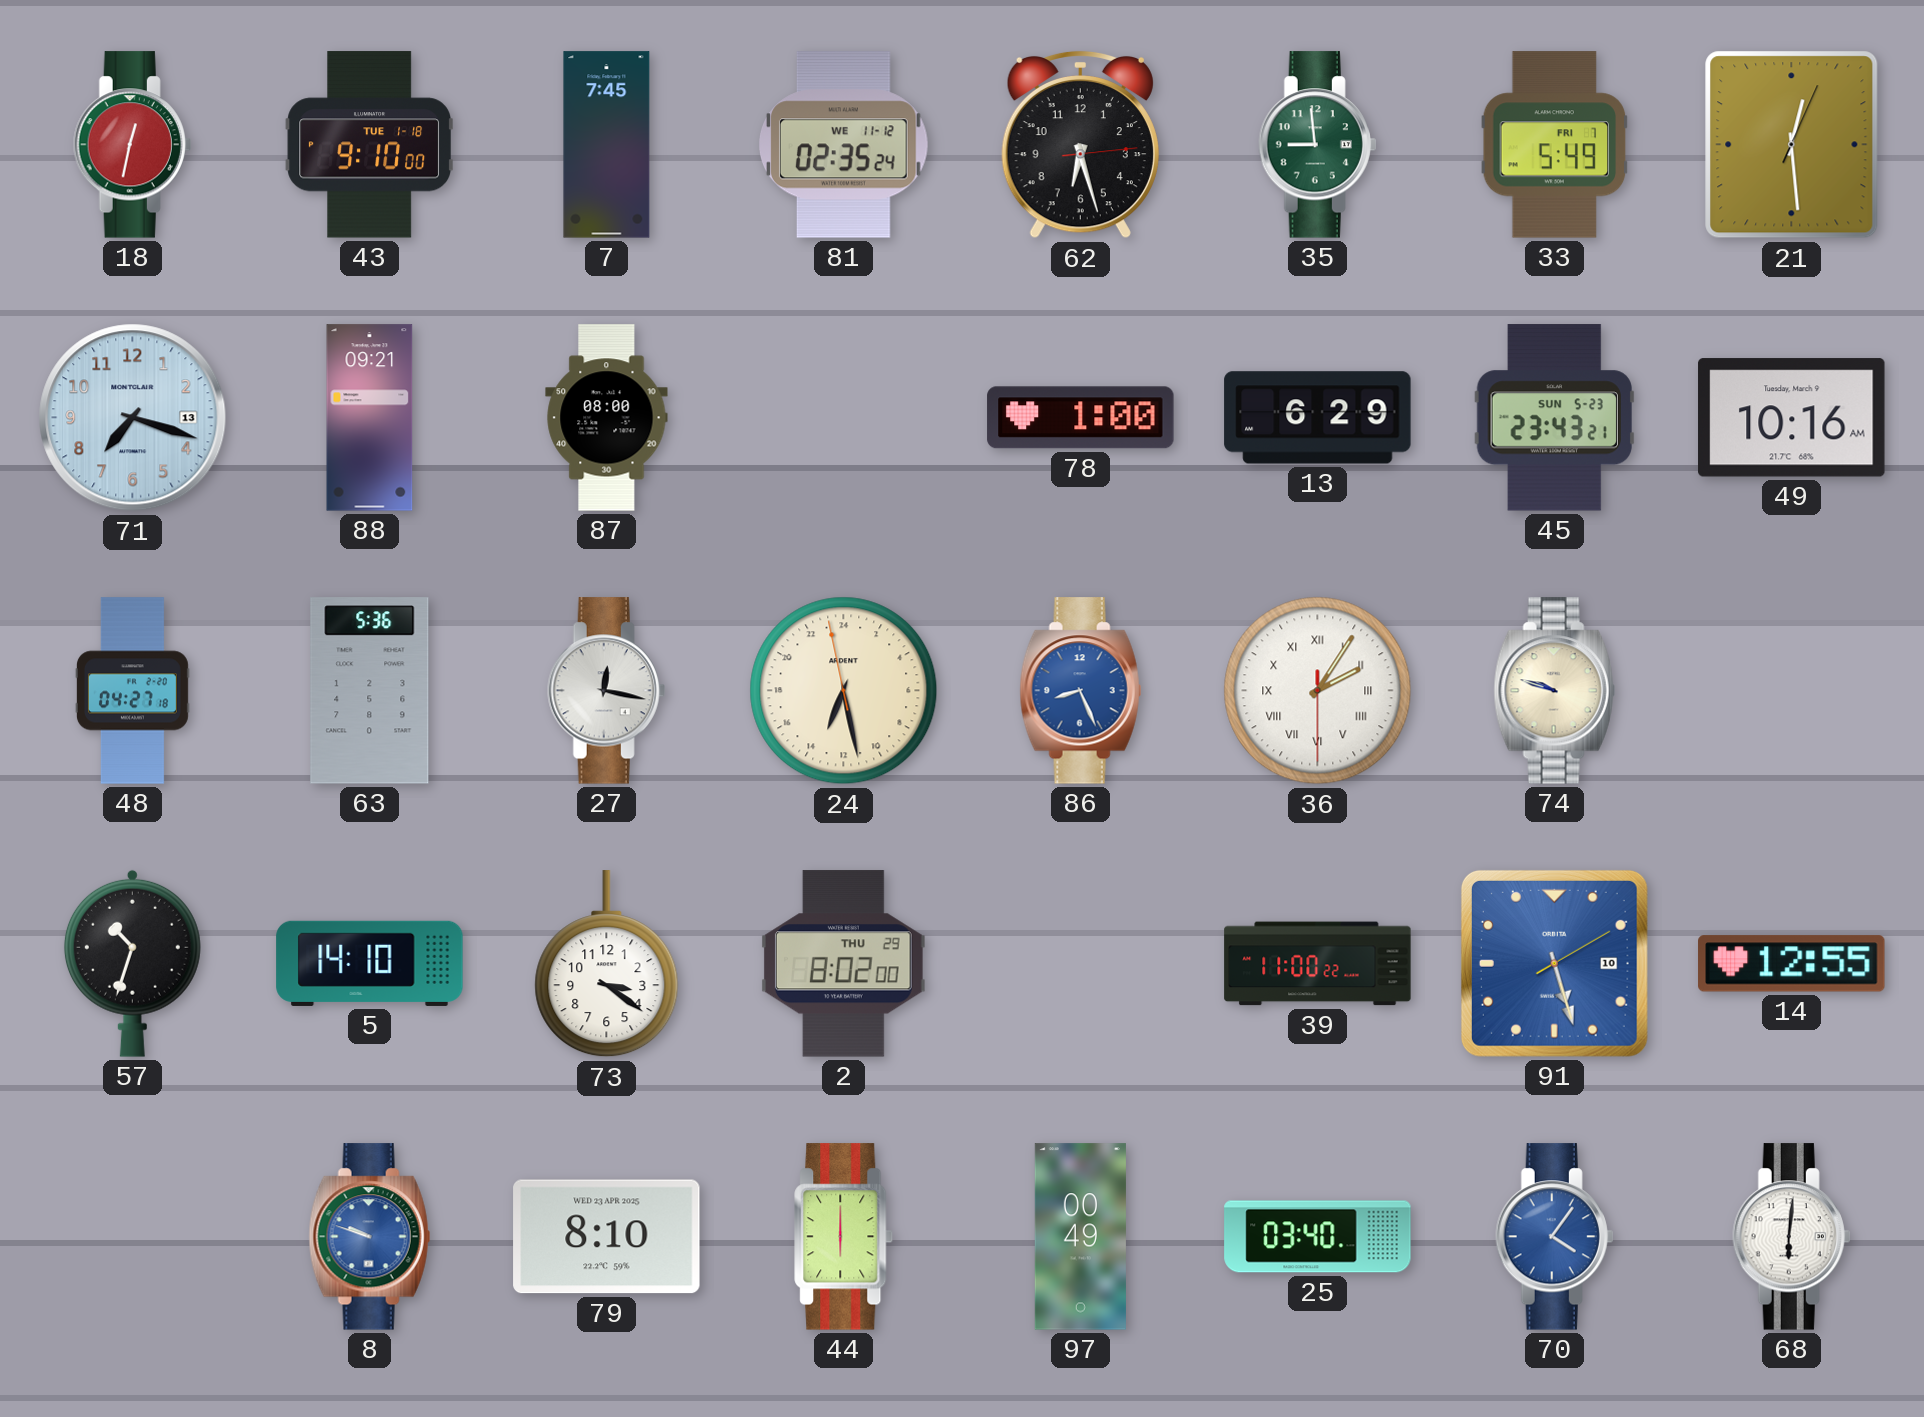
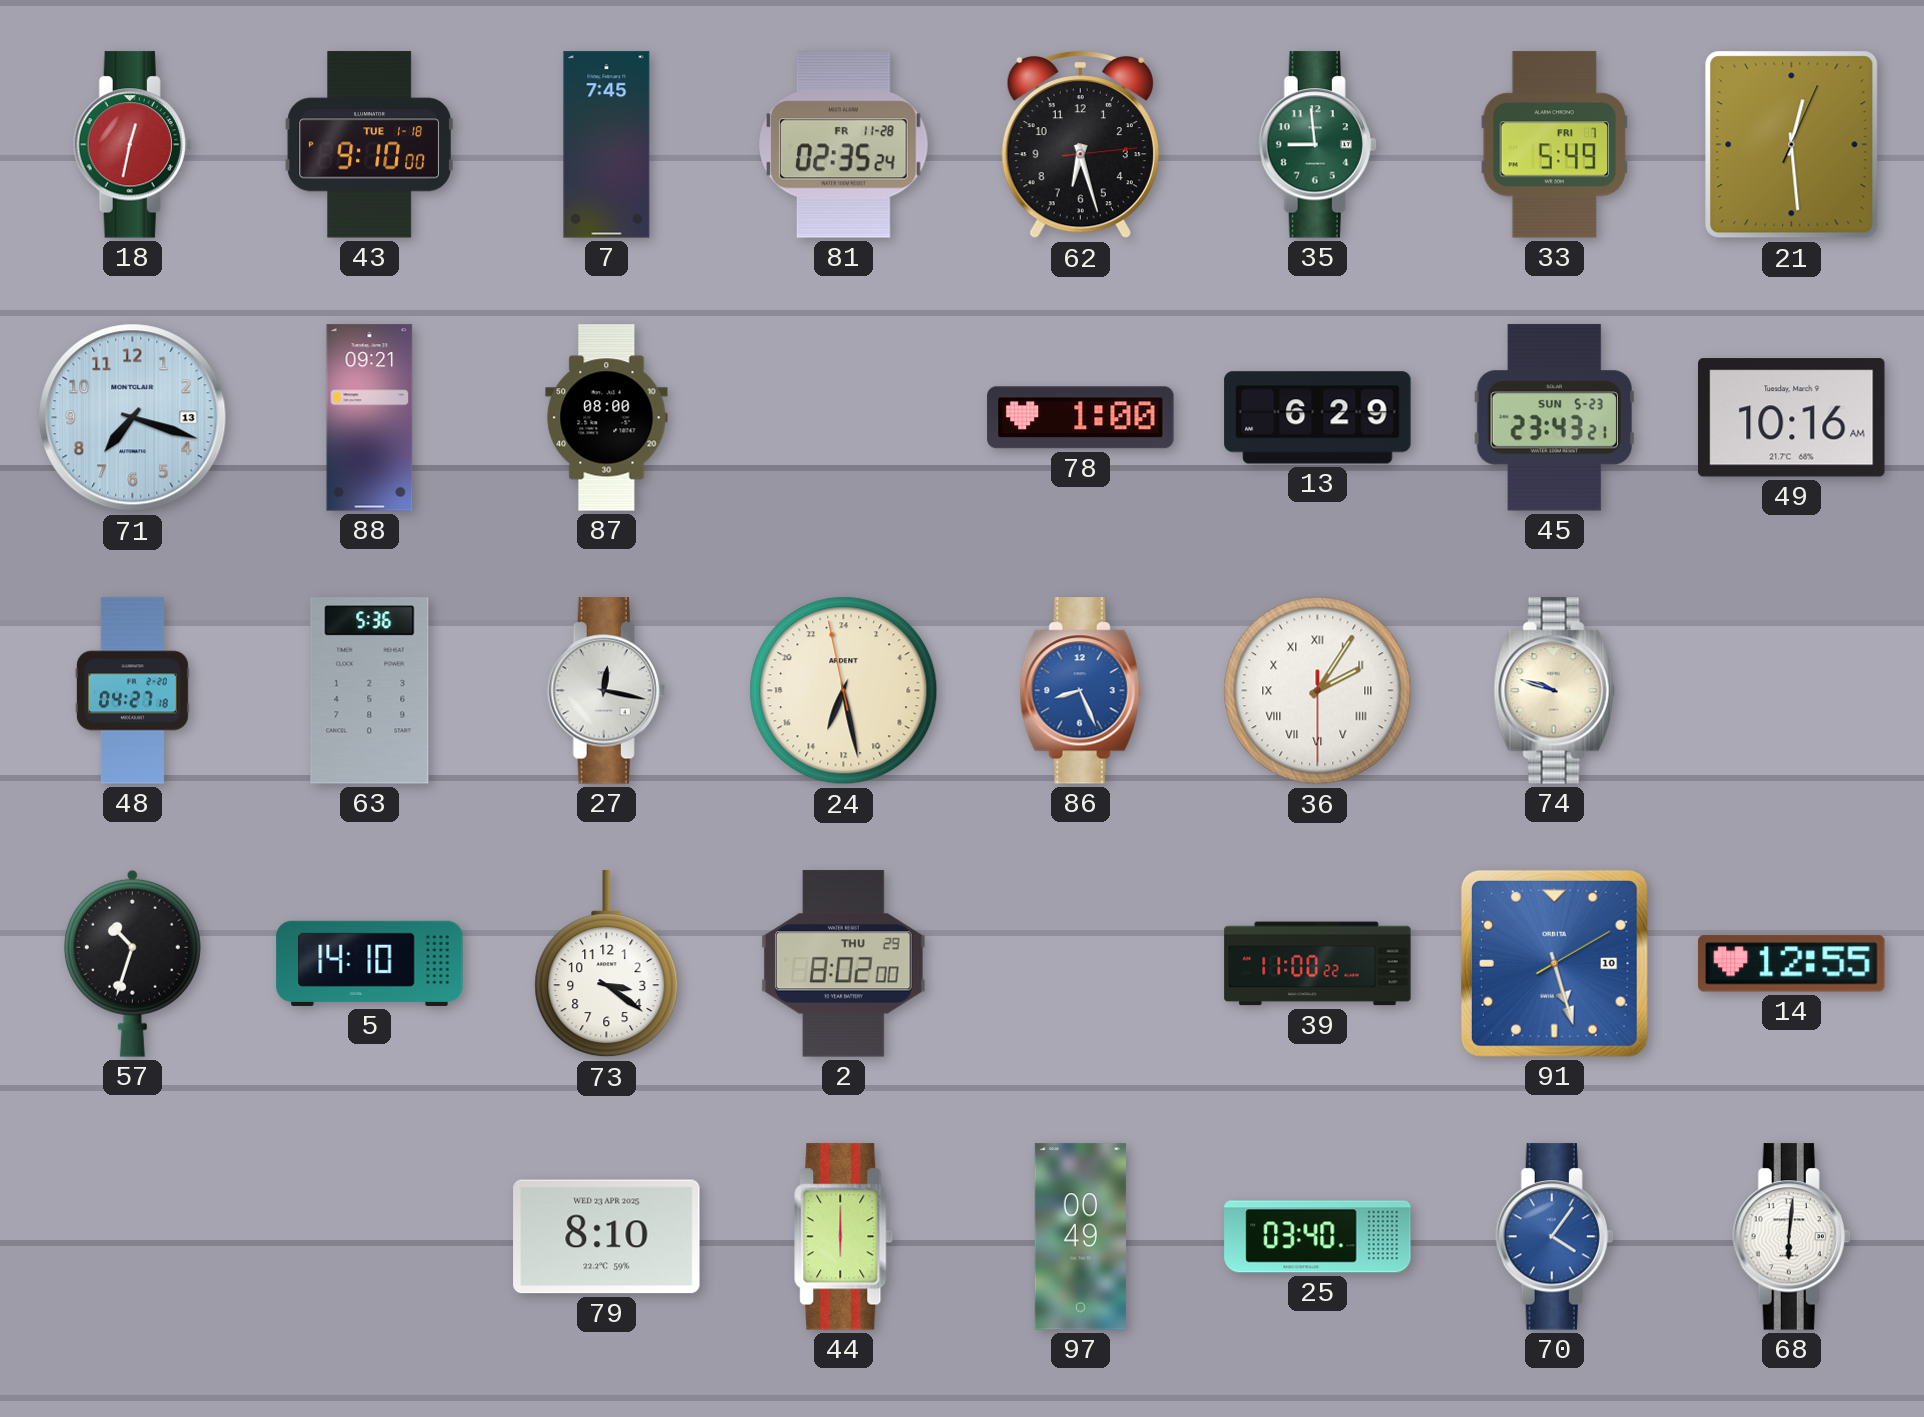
81 date: WE 11-12 -> FR 11-28 (844, 145)
8: 9:48 -> none (370, 1237)
